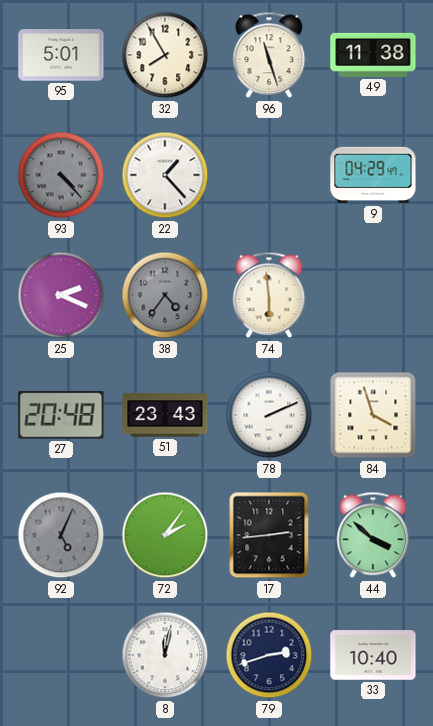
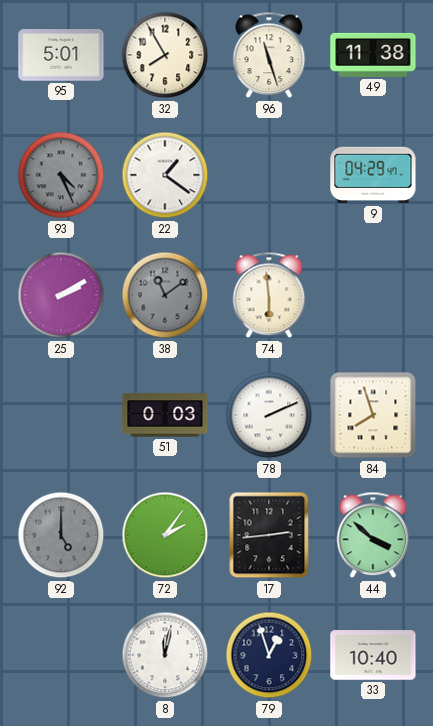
93: 4:23 -> 4:26 (61, 175)
22: 1:23 -> 1:21 (165, 175)
25: 2:19 -> 2:10 (61, 295)
38: 4:36 -> 11:09 (165, 295)
27: 20:48 -> none (61, 415)
51: 23:43 -> 0:03 (165, 415)
84: 3:57 -> 7:57 (373, 415)
92: 5:04 -> 5:00 (61, 535)
79: 2:42 -> 12:57 (269, 655)
